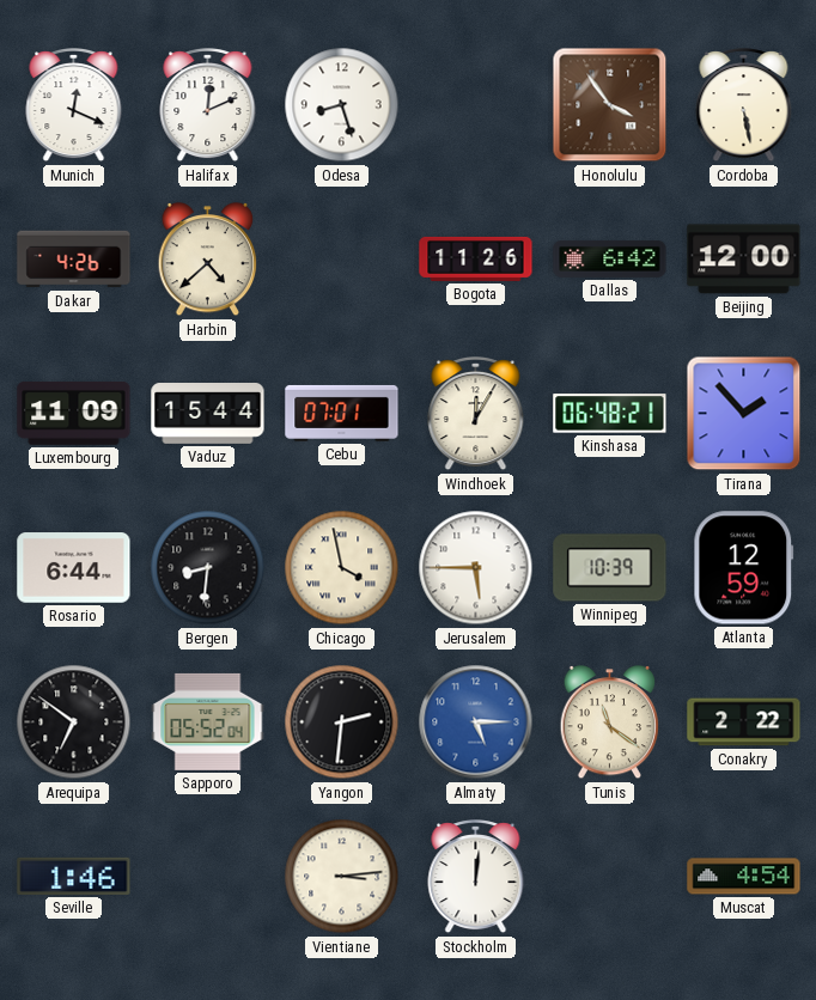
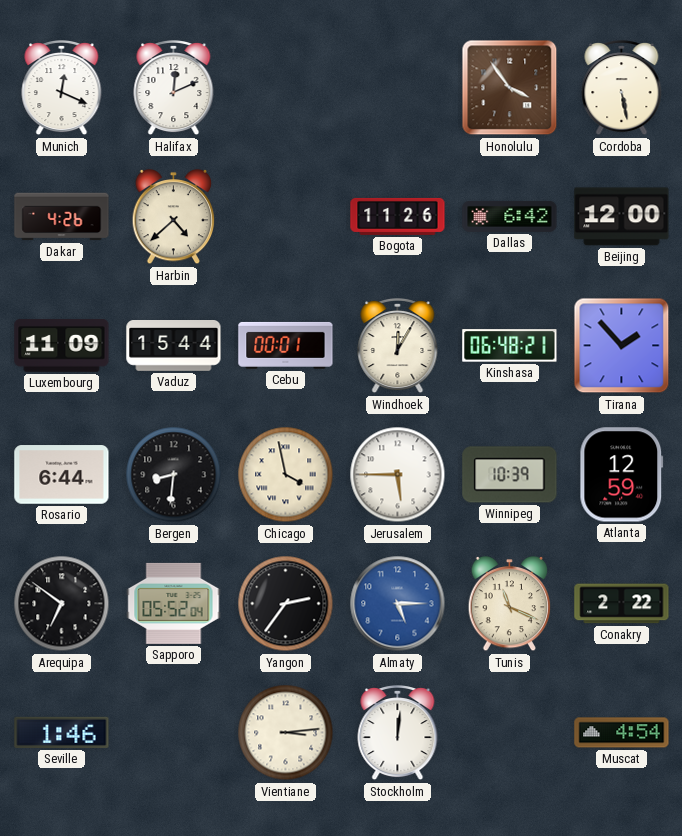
Odesa: 8:27 -> none (342, 105)
Cebu: 07:01 -> 00:01 (286, 345)
Yangon: 2:31 -> 2:36 (286, 604)
Tunis: 11:21 -> 11:19 (510, 604)
